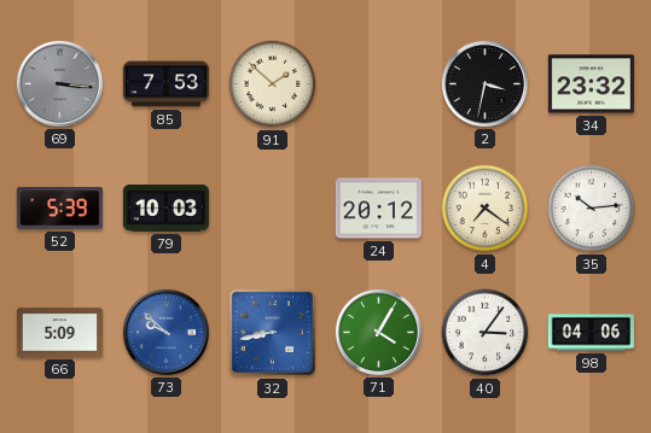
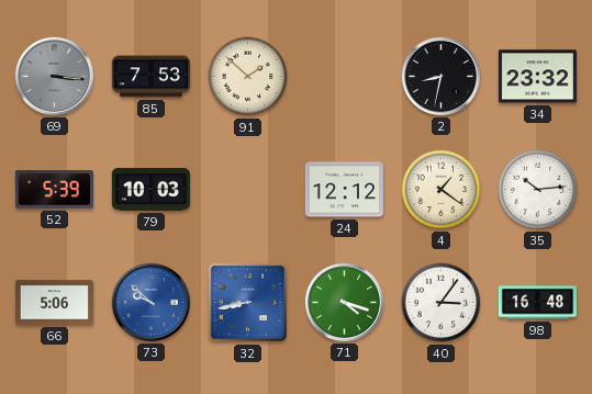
2: 3:32 -> 8:32 (440, 76)
24: 20:12 -> 12:12 (344, 190)
4: 7:21 -> 1:21 (442, 190)
66: 5:09 -> 5:06 (54, 303)
71: 4:05 -> 4:18 (344, 302)
98: 04:06 -> 16:48 (537, 303)
